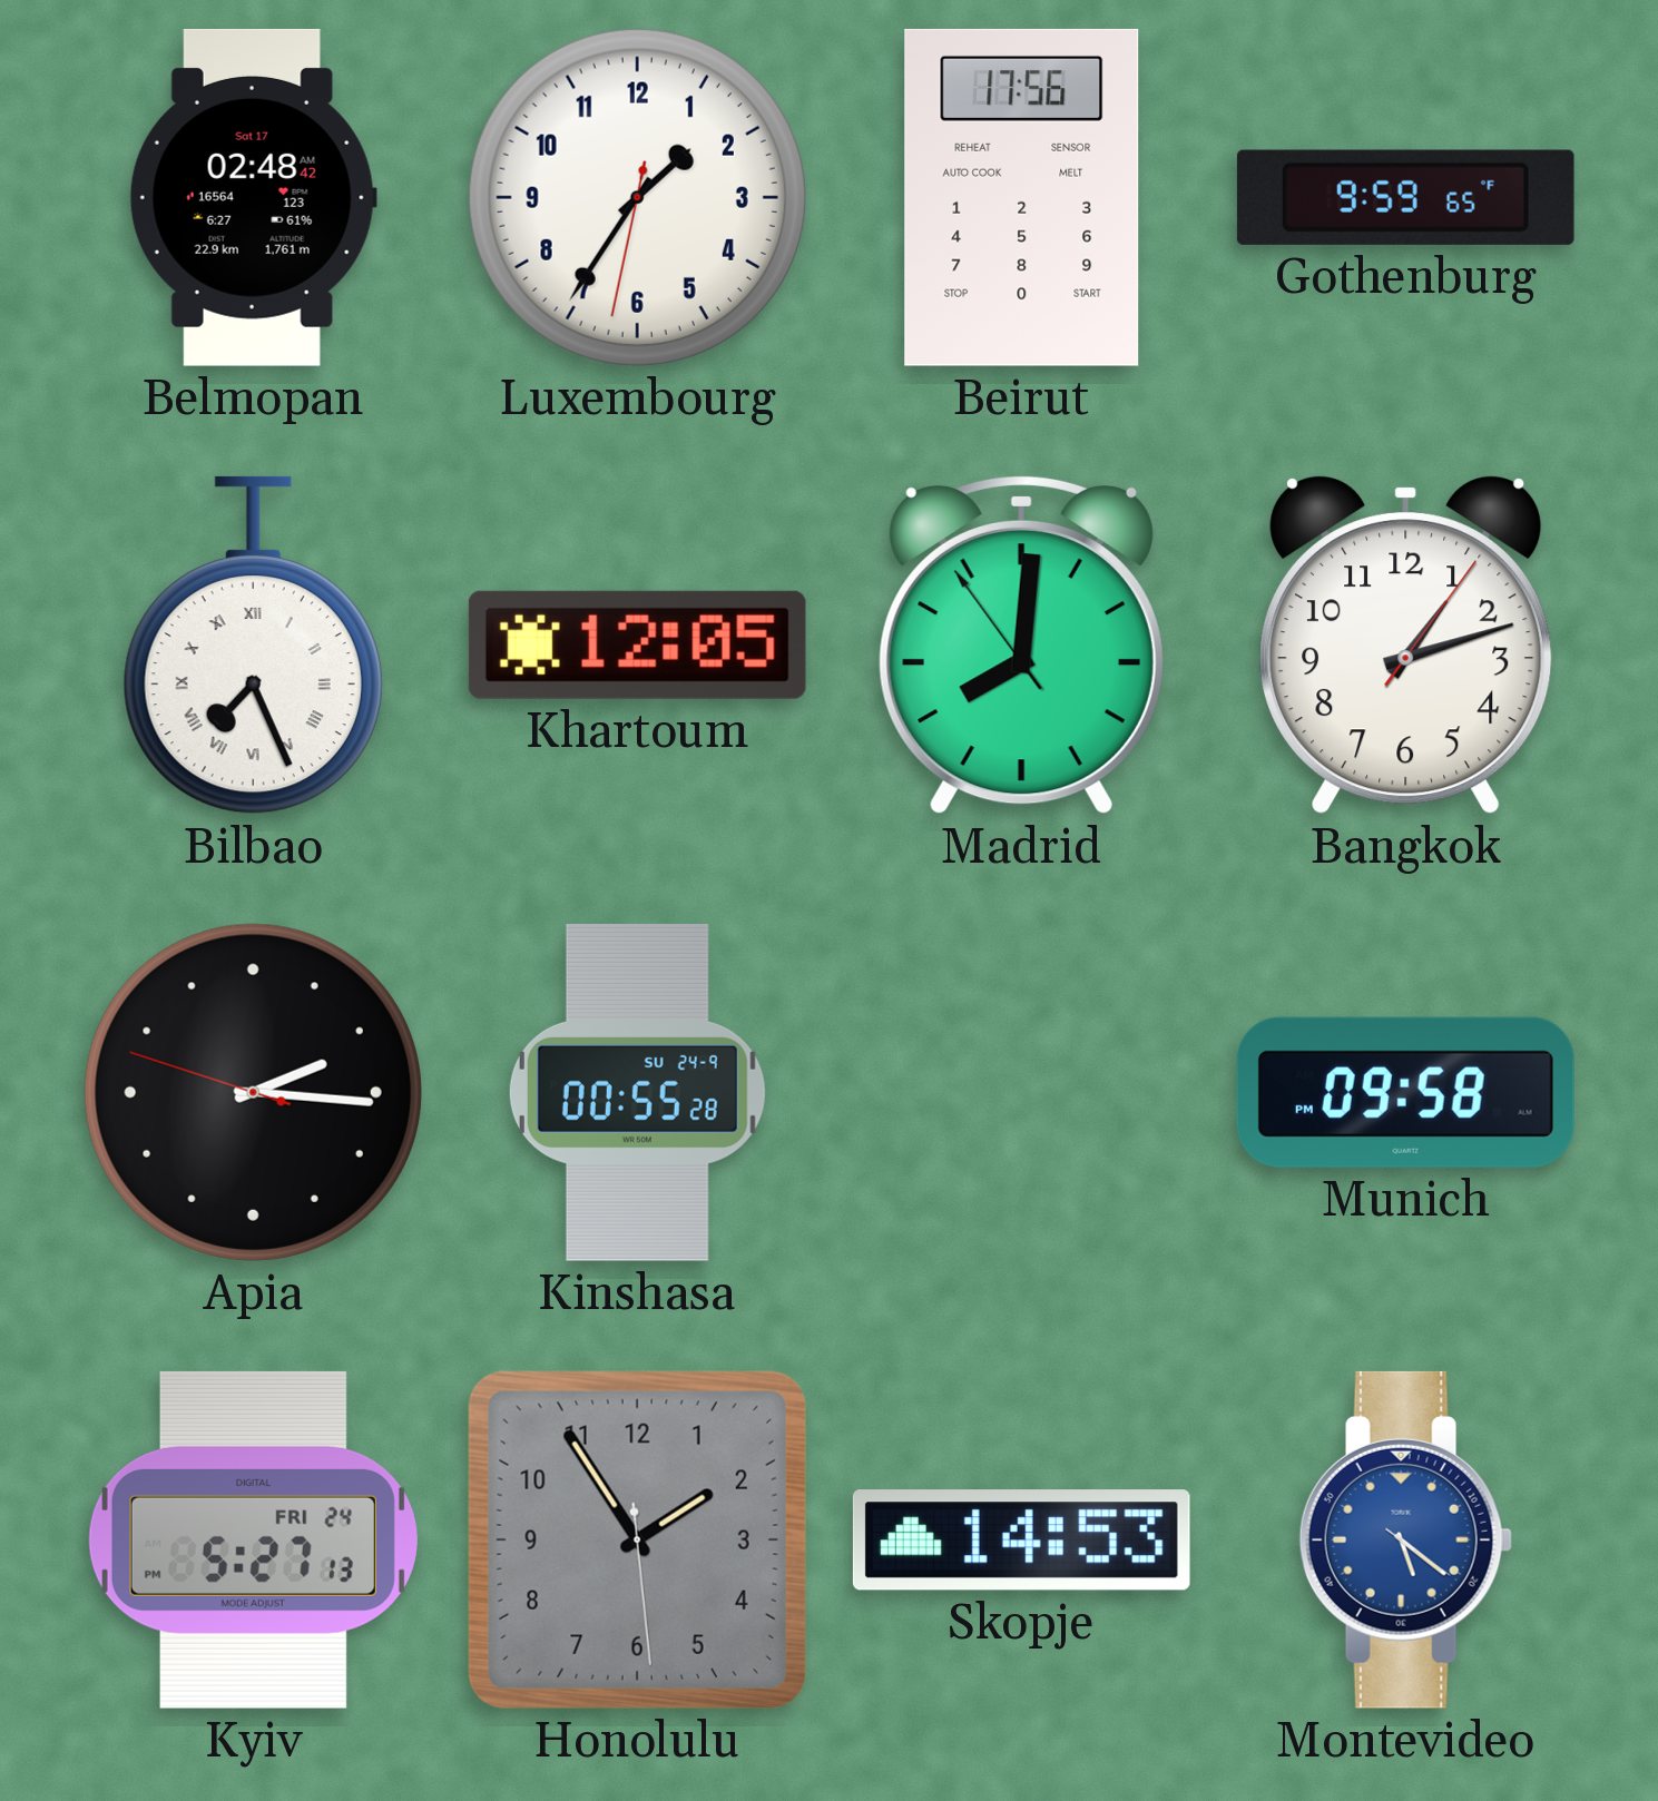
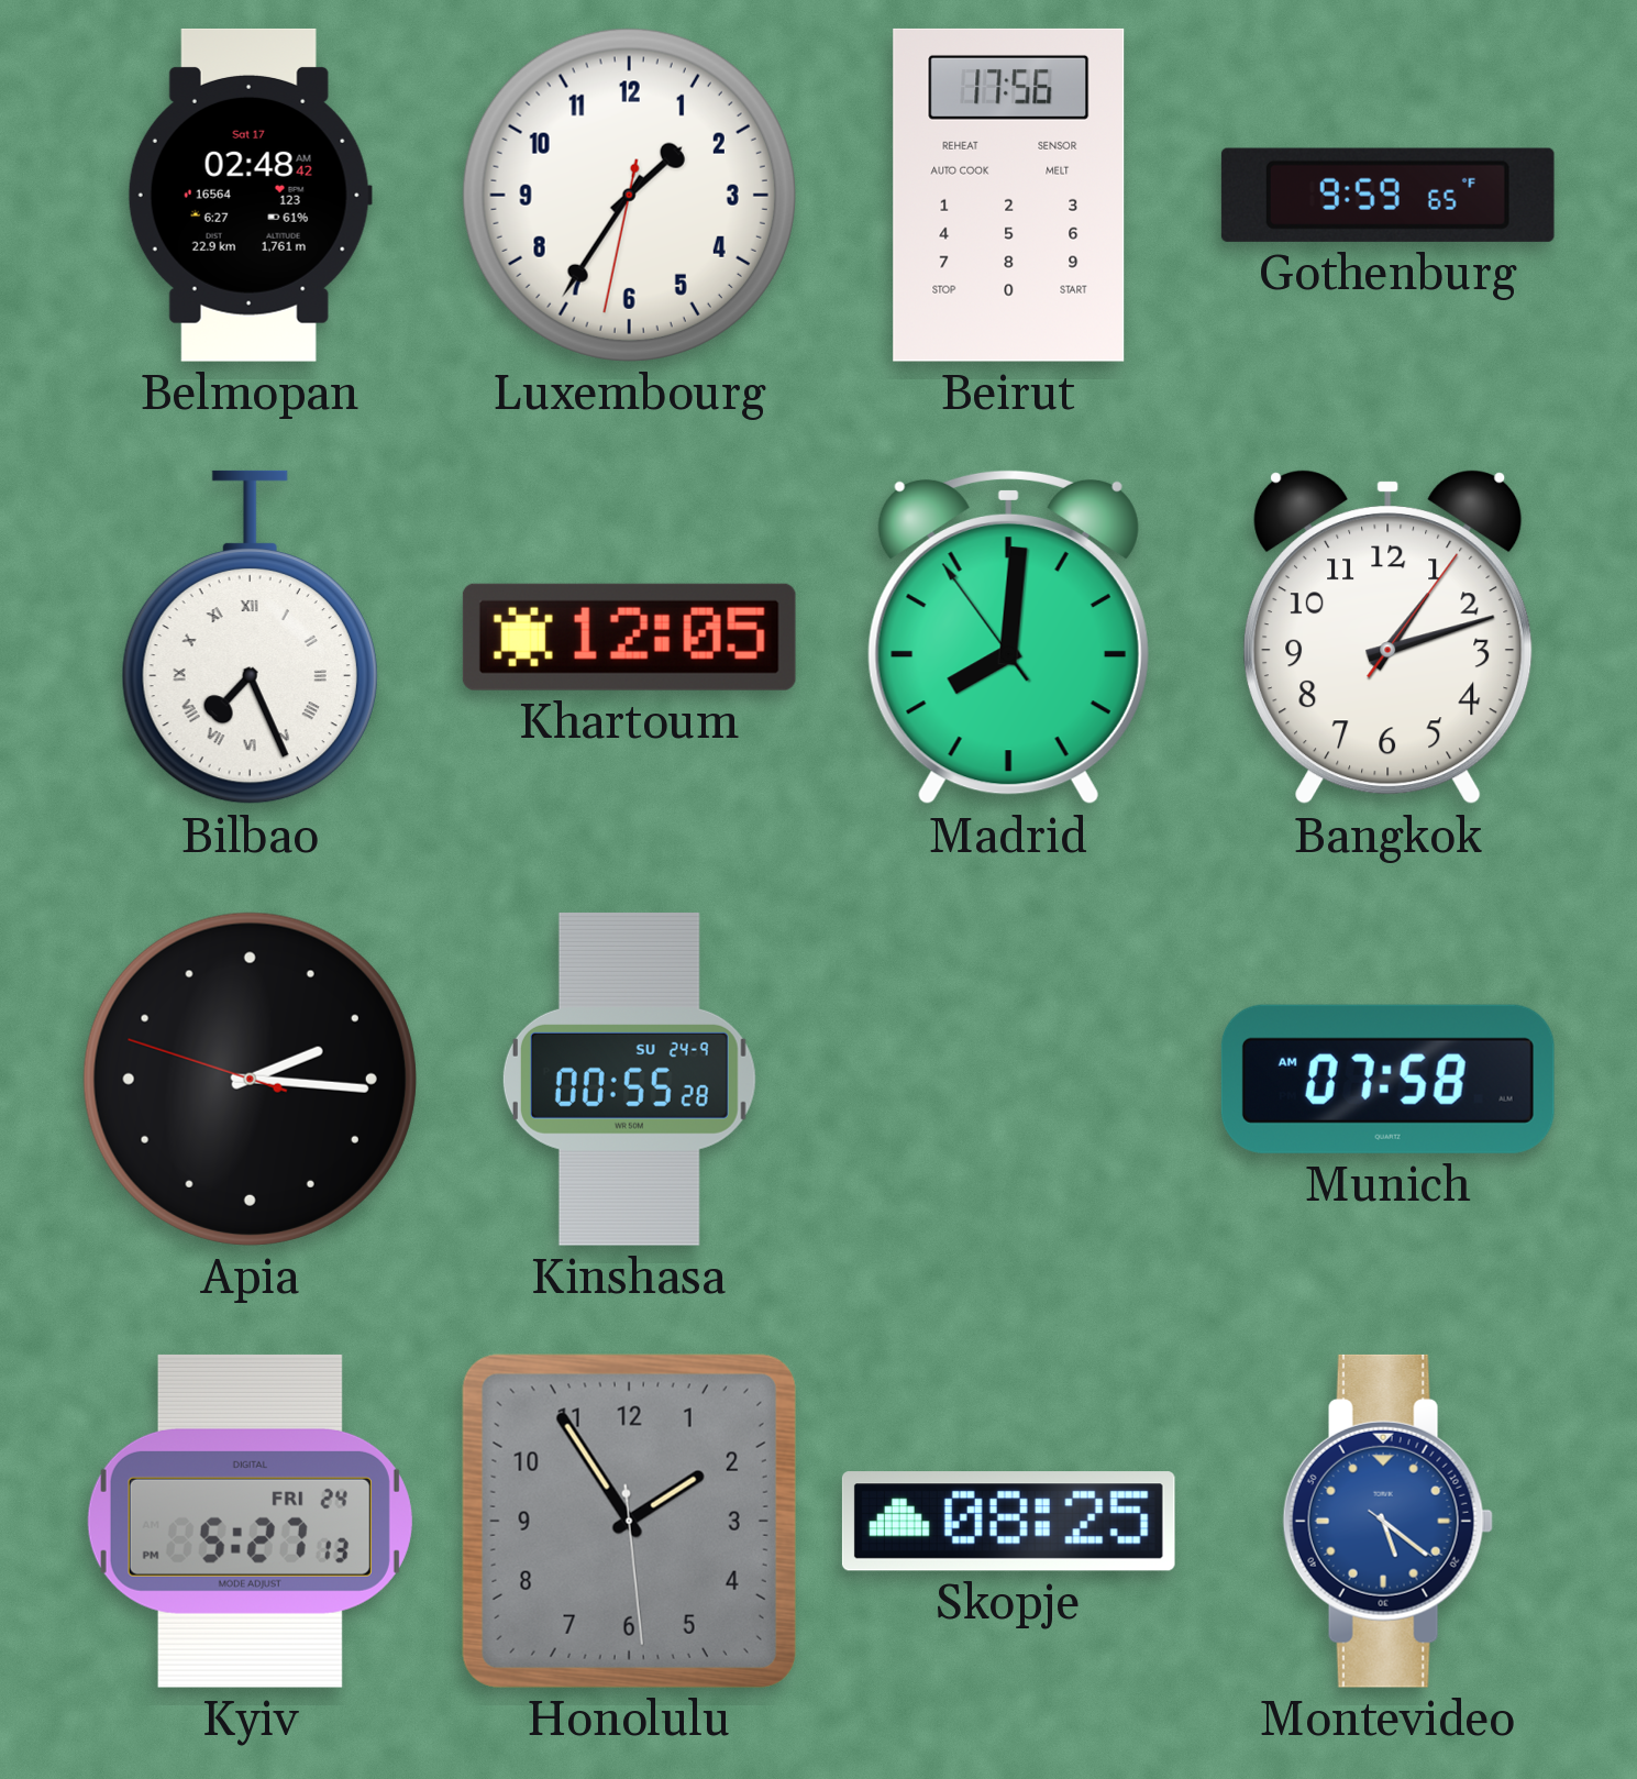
Munich: 09:58 -> 07:58 (1387, 1079)
Skopje: 14:53 -> 08:25 (1008, 1522)
